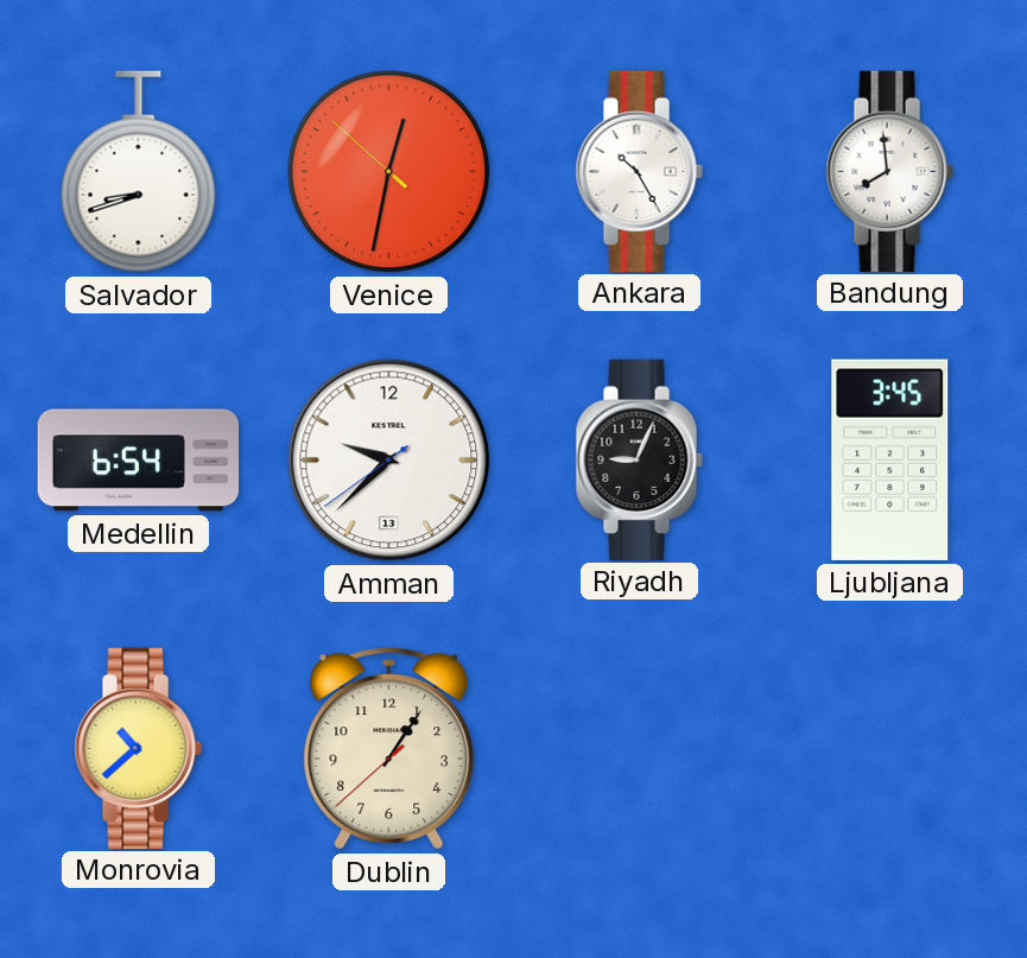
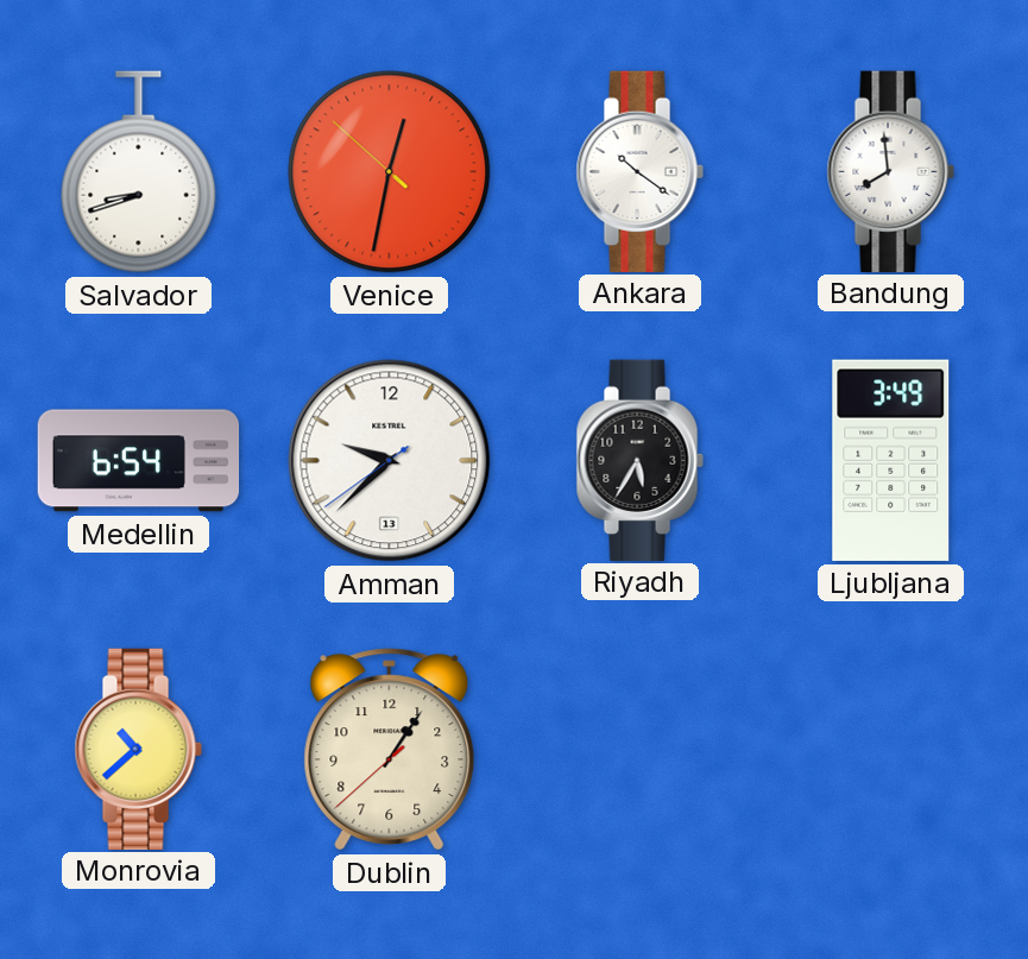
Ankara: 10:25 -> 10:21 (639, 171)
Riyadh: 9:04 -> 5:35 (639, 460)
Ljubljana: 3:45 -> 3:49 (891, 460)
